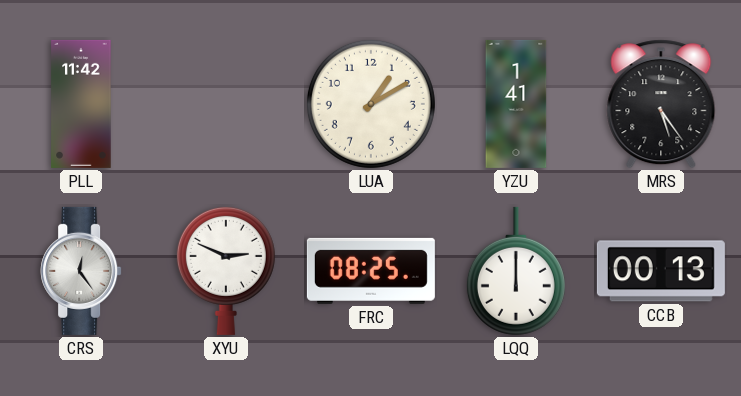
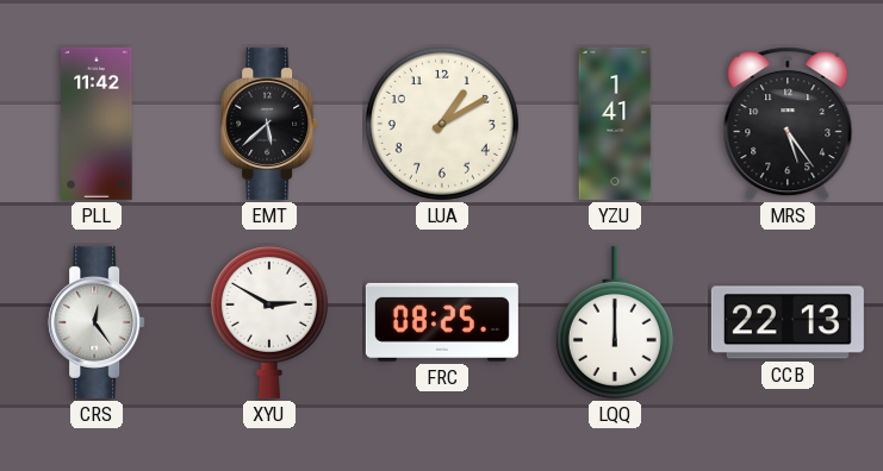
EMT: none -> 5:38 (269, 124)
XYU: 2:49 -> 2:50 (269, 321)
CCB: 00:13 -> 22:13 (788, 322)
